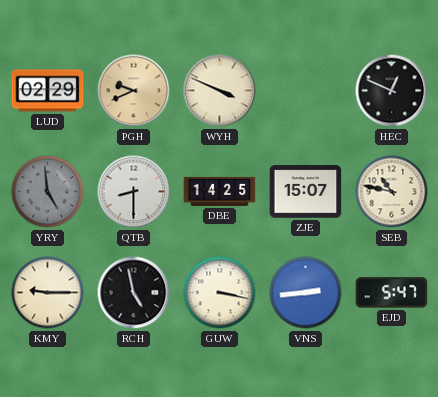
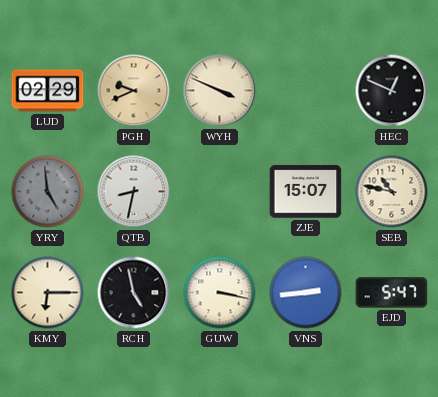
QTB: 8:30 -> 8:32 (134, 192)
DBE: 14:25 -> none (220, 191)
KMY: 9:15 -> 6:15 (48, 293)
